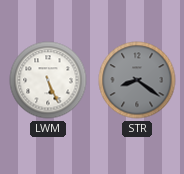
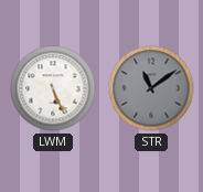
STR: 8:21 -> 11:09 (151, 88)
